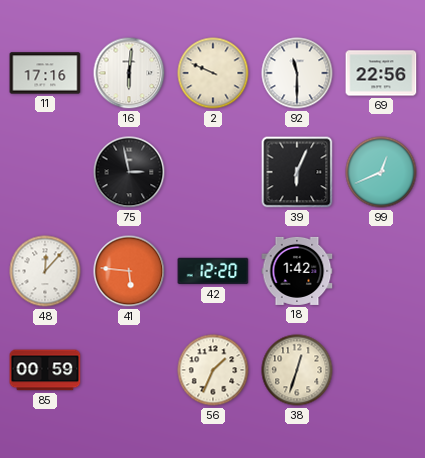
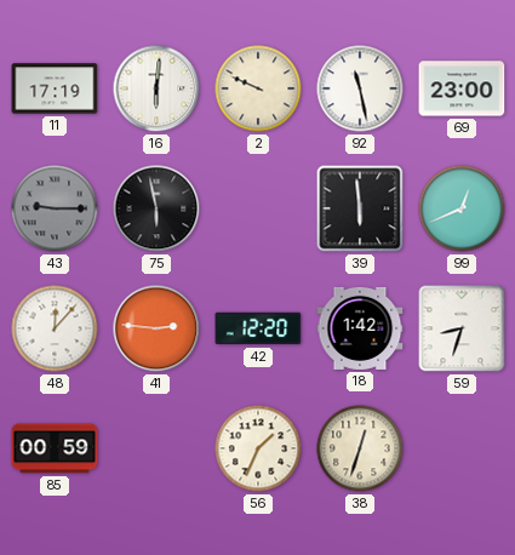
11: 17:16 -> 17:19 (55, 88)
92: 11:30 -> 11:28 (360, 88)
69: 22:56 -> 23:00 (462, 88)
43: none -> 9:15 (55, 208)
75: 2:58 -> 5:58 (156, 208)
39: 6:04 -> 5:59 (360, 208)
41: 5:46 -> 2:46 (156, 328)
59: none -> 8:33 (462, 328)
